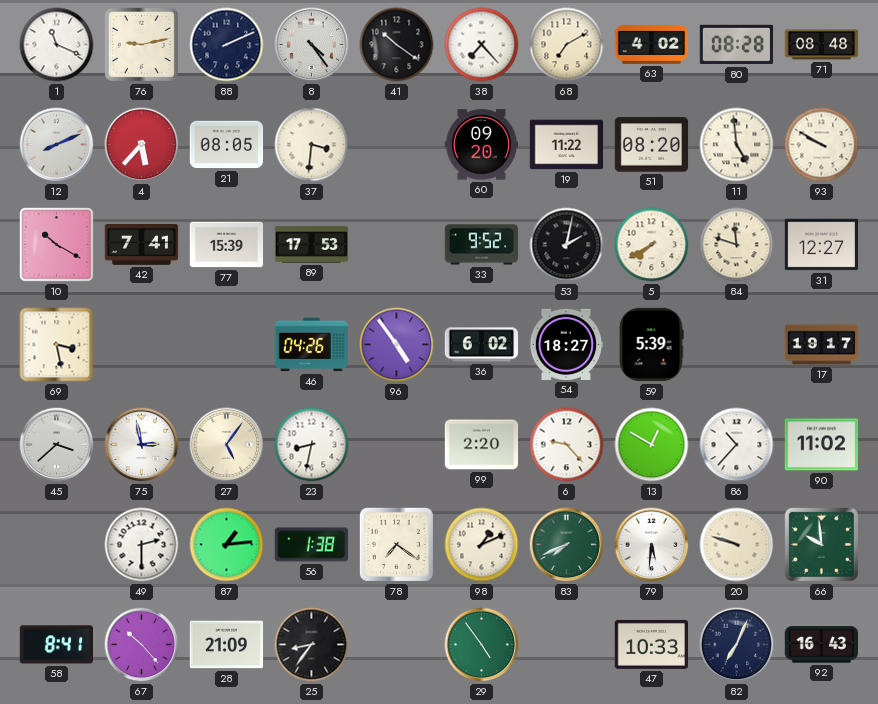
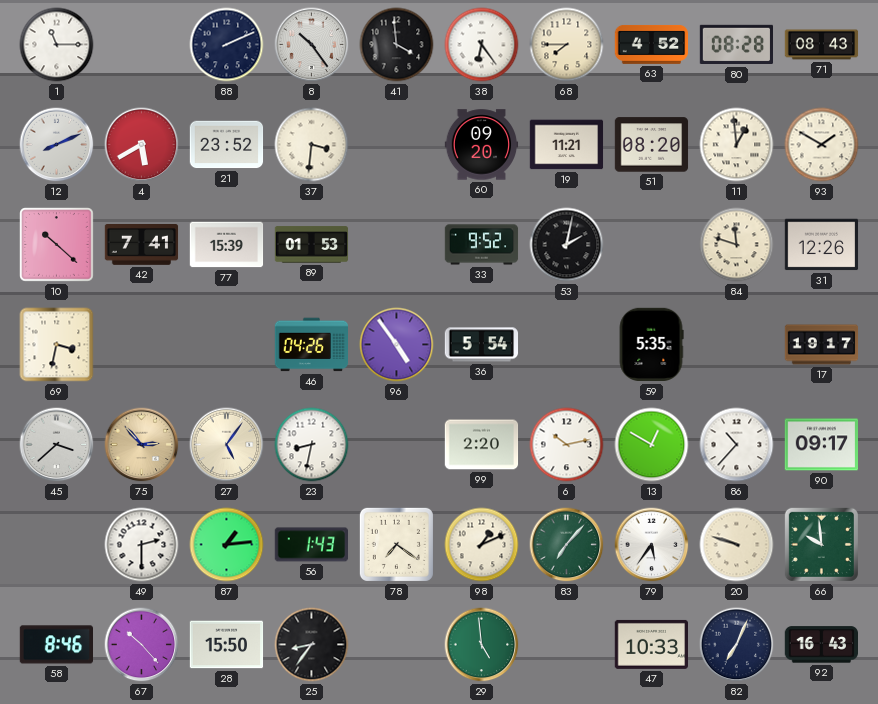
1: 11:19 -> 11:15 (57, 45)
76: 9:13 -> none (141, 44)
8: 4:24 -> 10:24 (312, 45)
41: 10:21 -> 3:59 (397, 45)
38: 7:23 -> 6:24 (482, 45)
68: 7:10 -> 7:45 (567, 45)
63: 4:02 -> 4:52 (652, 45)
71: 08:48 -> 08:43 (822, 45)
4: 5:37 -> 5:40 (142, 145)
21: 08:05 -> 23:52 (227, 145)
19: 11:22 -> 11:21 (567, 145)
11: 4:59 -> 12:59 (737, 145)
93: 9:50 -> 1:50 (822, 145)
10: 10:20 -> 10:22 (57, 245)
89: 17:53 -> 01:53 (312, 245)
5: 7:40 -> none (652, 245)
31: 12:27 -> 12:26 (822, 245)
69: 3:28 -> 3:32 (57, 345)
36: 6:02 -> 5:54 (482, 345)
54: 18:27 -> none (565, 344)
59: 5:39 -> 5:35 (651, 345)
75: 2:58 -> 2:53 (142, 445)
75 dial: white -> champagne (142, 445)
6: 9:23 -> 10:13 (567, 445)
90: 11:02 -> 09:17 (822, 445)
56: 1:38 -> 1:43 (312, 545)
83: 7:41 -> 7:07 (567, 545)
79: 5:31 -> 5:36 (652, 545)
58: 8:41 -> 8:46 (56, 645)
28: 21:09 -> 15:50 (227, 645)
29: 4:54 -> 4:59 (482, 645)
